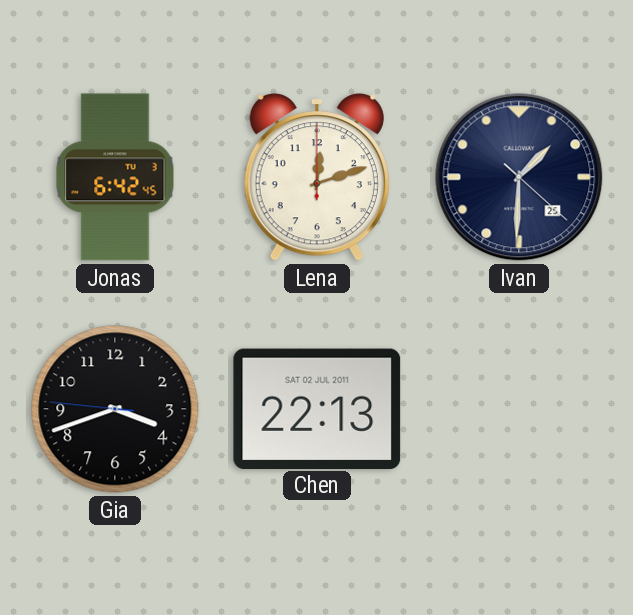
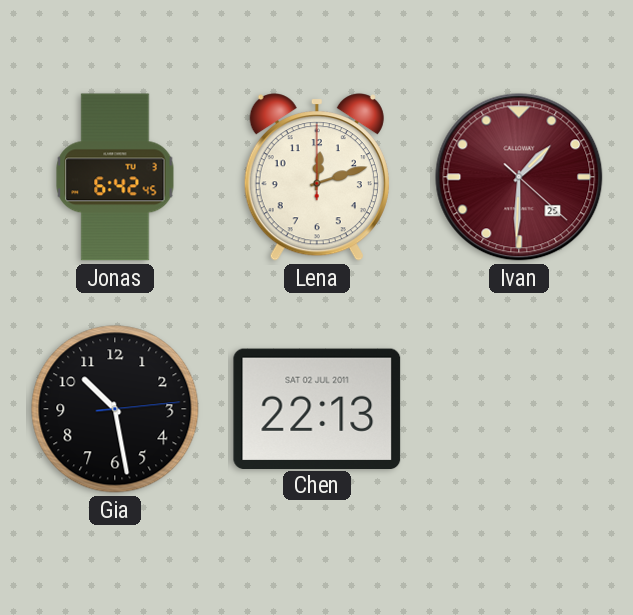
Ivan dial: navy -> burgundy (519, 177)
Gia: 3:41 -> 10:28 (115, 409)
